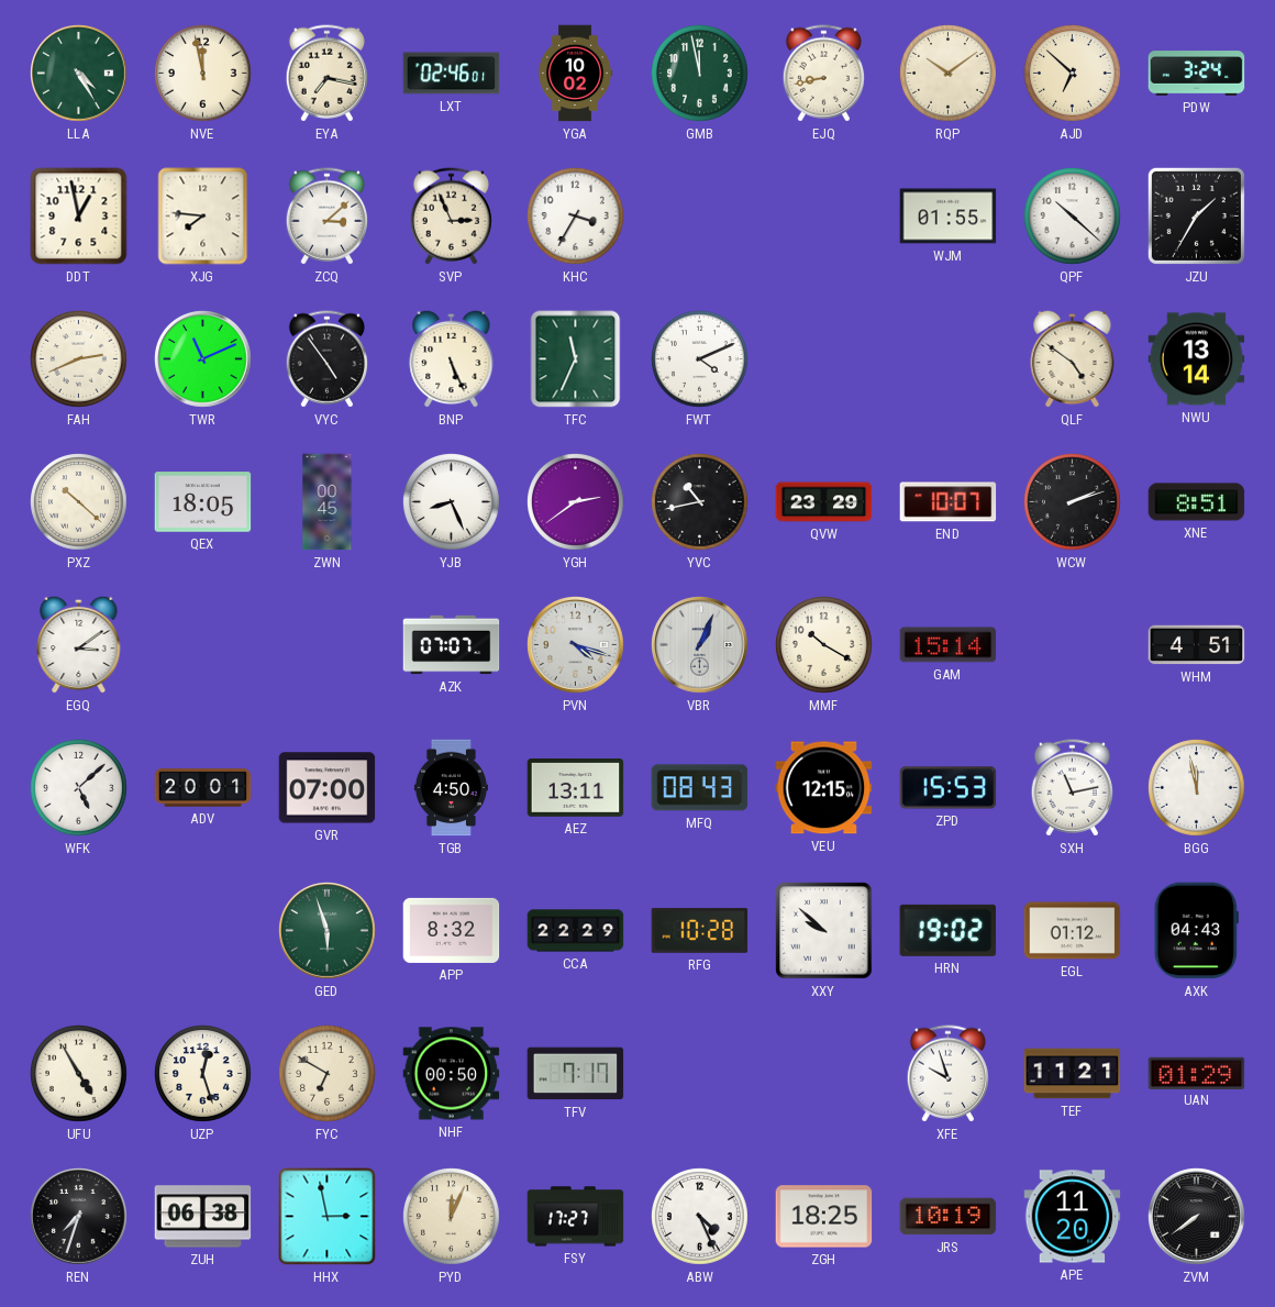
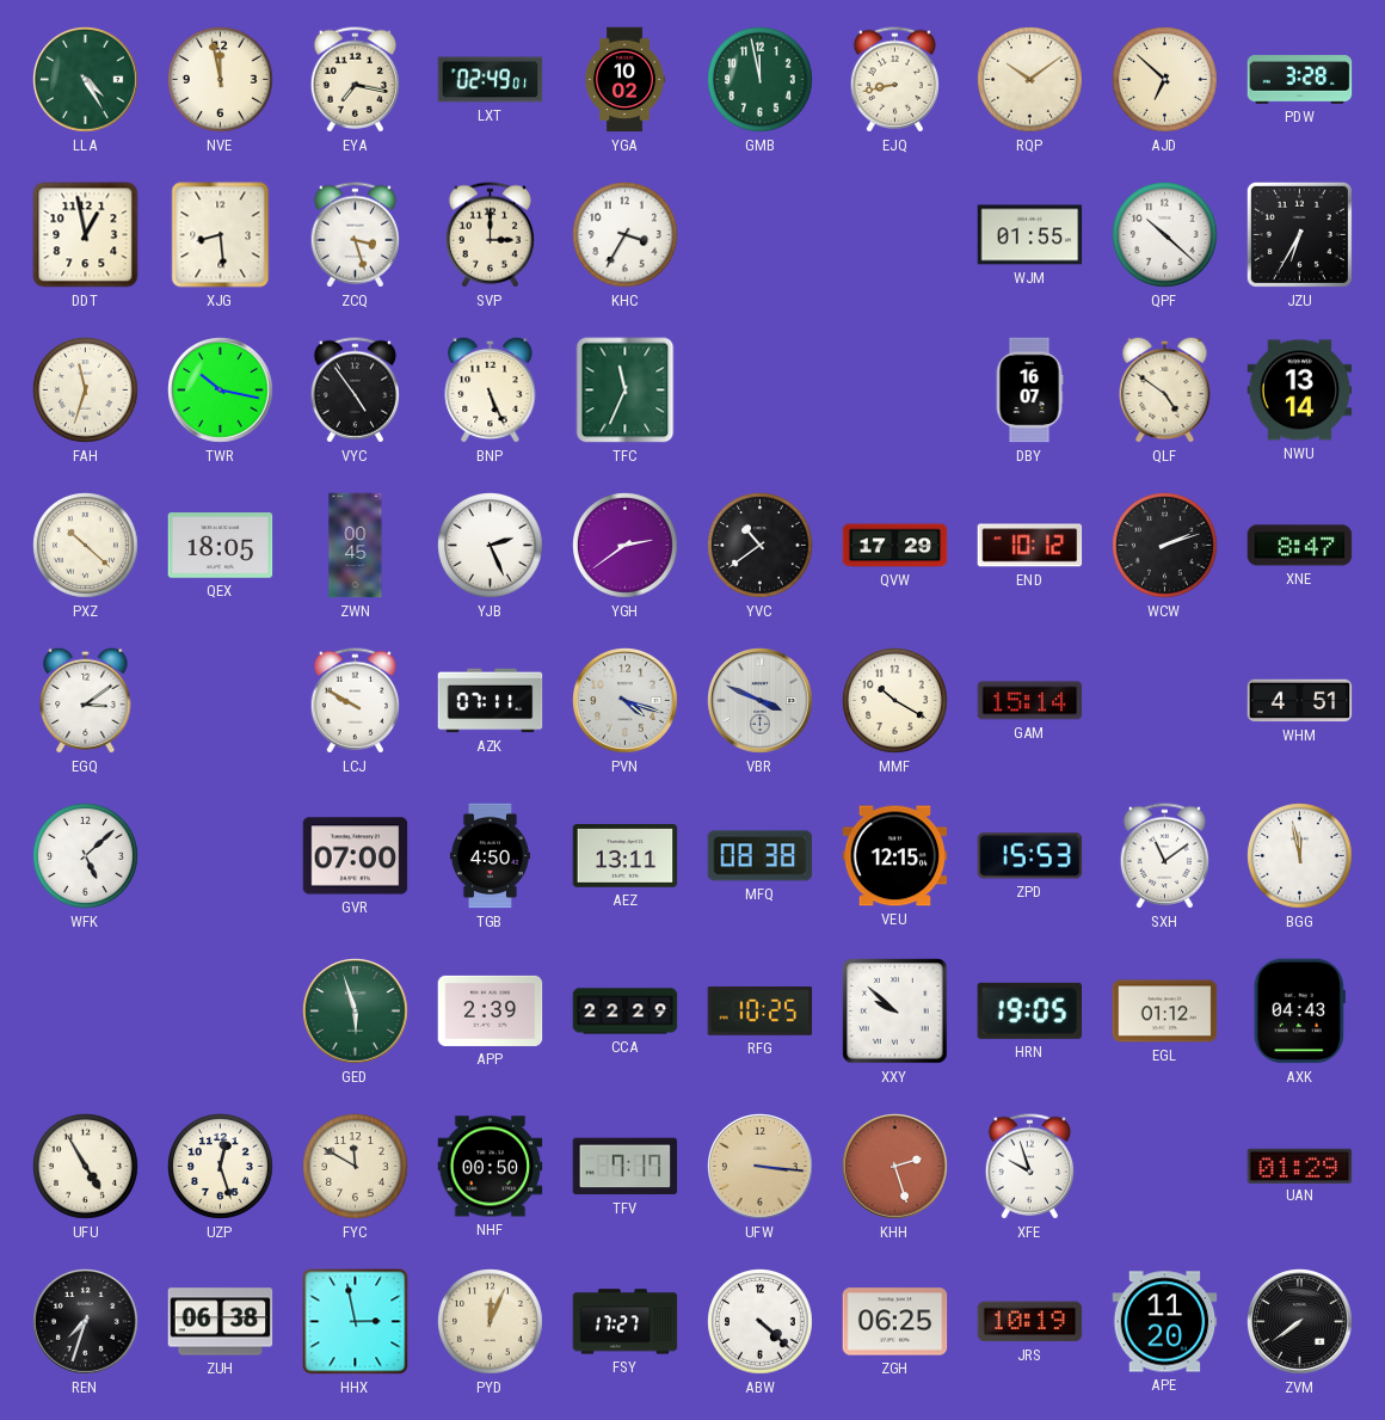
LXT: 02:46 -> 02:49 (491, 80)
PDW: 3:24 -> 3:28 (1300, 80)
XJG: 7:46 -> 8:29 (221, 235)
ZCQ: 3:08 -> 3:27 (355, 235)
SVP: 2:56 -> 3:00 (490, 235)
JZU: 1:35 -> 6:35 (1299, 234)
FAH: 2:41 -> 11:33 (86, 391)
TWR: 11:11 -> 10:17 (221, 391)
FWT: 4:11 -> none (700, 359)
DBY: none -> 16:07 (1029, 391)
YJB: 8:26 -> 2:26 (491, 546)
YVC: 10:43 -> 10:39 (761, 546)
QVW: 23:29 -> 17:29 (895, 546)
END: 10:07 -> 10:12 (1030, 546)
XNE: 8:51 -> 8:47 (1300, 546)
LCJ: none -> 9:50 (355, 701)
AZK: 07:07 -> 07:11 (491, 701)
VBR: 1:04 -> 3:49 (761, 701)
ADV: 20:01 -> none (203, 788)
MFQ: 08:43 -> 08:38 (761, 856)
SXH: 11:13 -> 11:09 (1164, 856)
APP: 8:32 -> 2:39 (491, 1010)
RFG: 10:28 -> 10:25 (761, 1010)
HRN: 19:02 -> 19:05 (1030, 1010)
FYC: 6:50 -> 11:50 (356, 1167)
UFW: none -> 3:16 (761, 1167)
KHH: none -> 2:27 (895, 1167)
TEF: 11:21 -> none (1073, 1074)
ABW: 4:26 -> 4:22 (761, 1322)
ZGH: 18:25 -> 06:25 (895, 1322)
